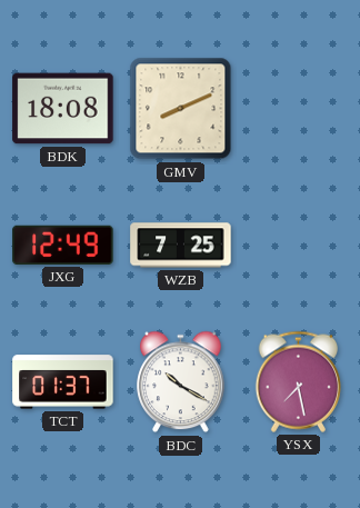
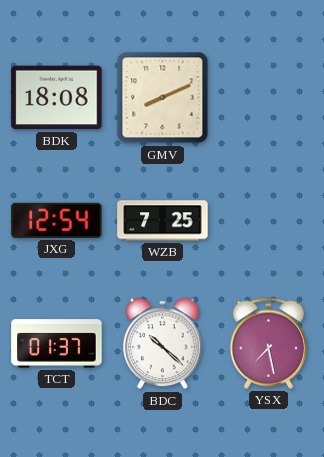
JXG: 12:49 -> 12:54 (57, 220)
BDC: 10:20 -> 10:22 (163, 344)
